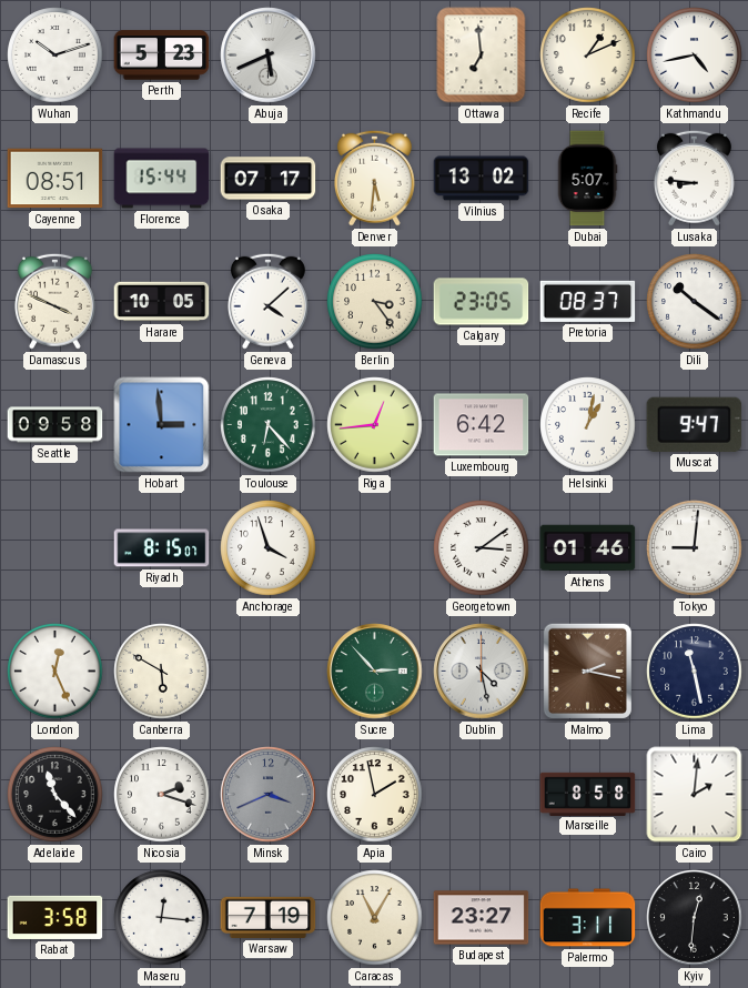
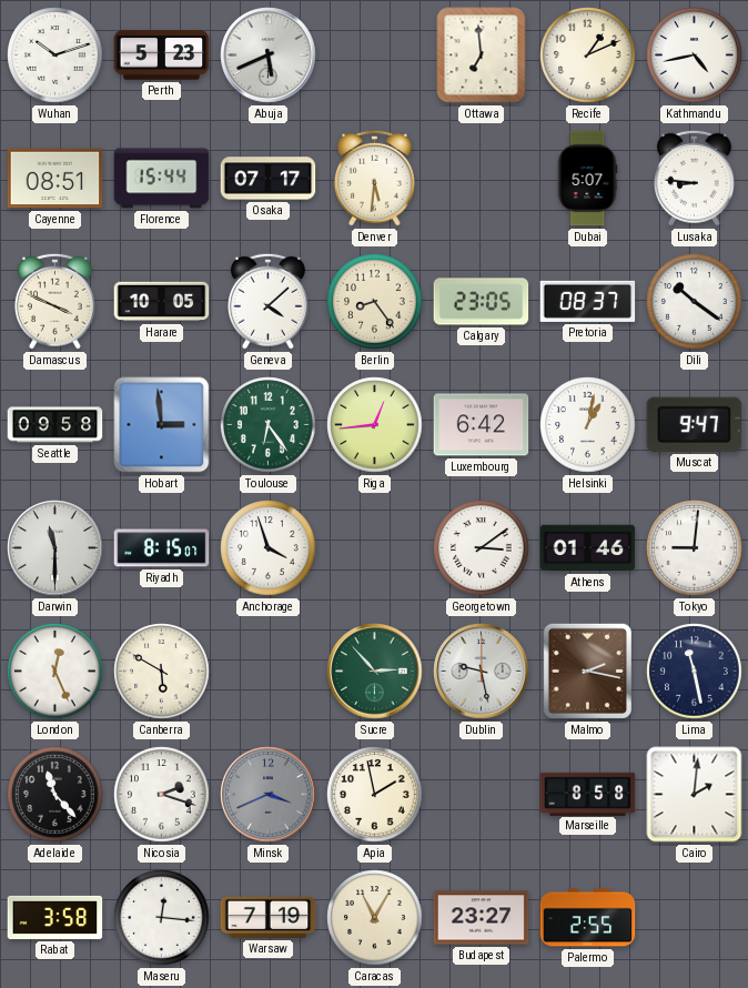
Vilnius: 13:02 -> none (482, 179)
Berlin: 3:24 -> 8:24 (375, 302)
Toulouse: 6:23 -> 6:24 (269, 425)
Darwin: none -> 11:30 (55, 548)
Dublin: 4:28 -> 9:28 (482, 672)
Palermo: 3:11 -> 2:55 (588, 918)
Kyiv: 12:31 -> none (695, 918)
